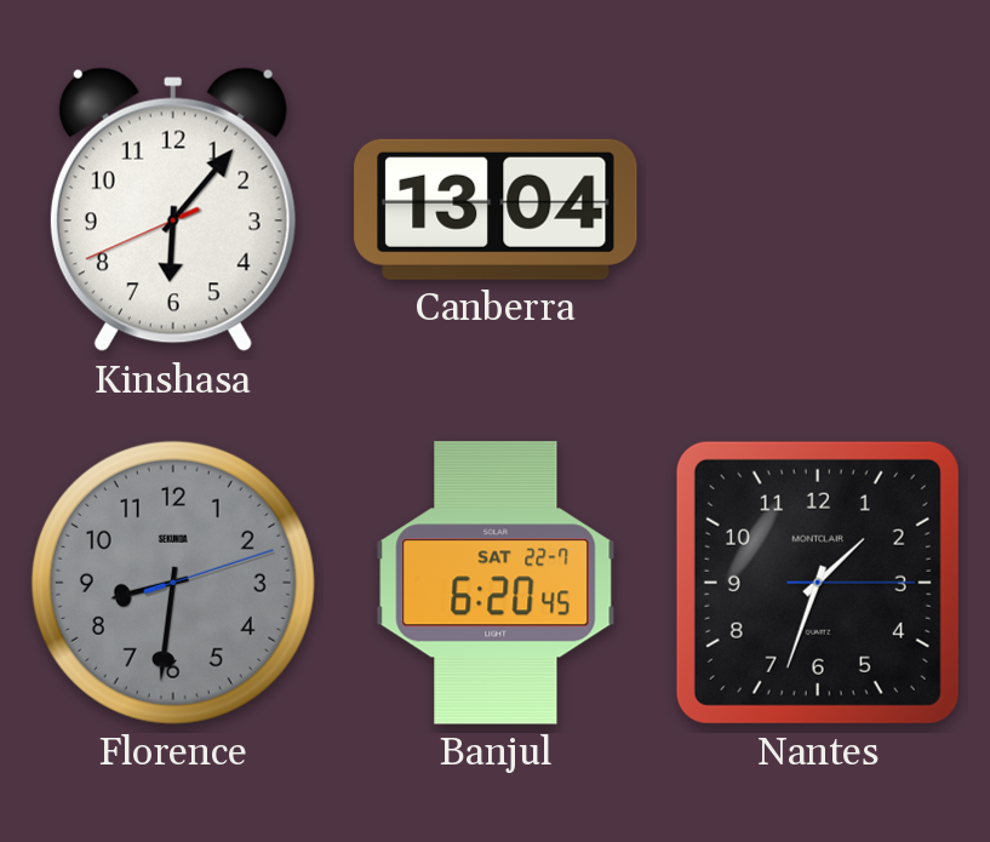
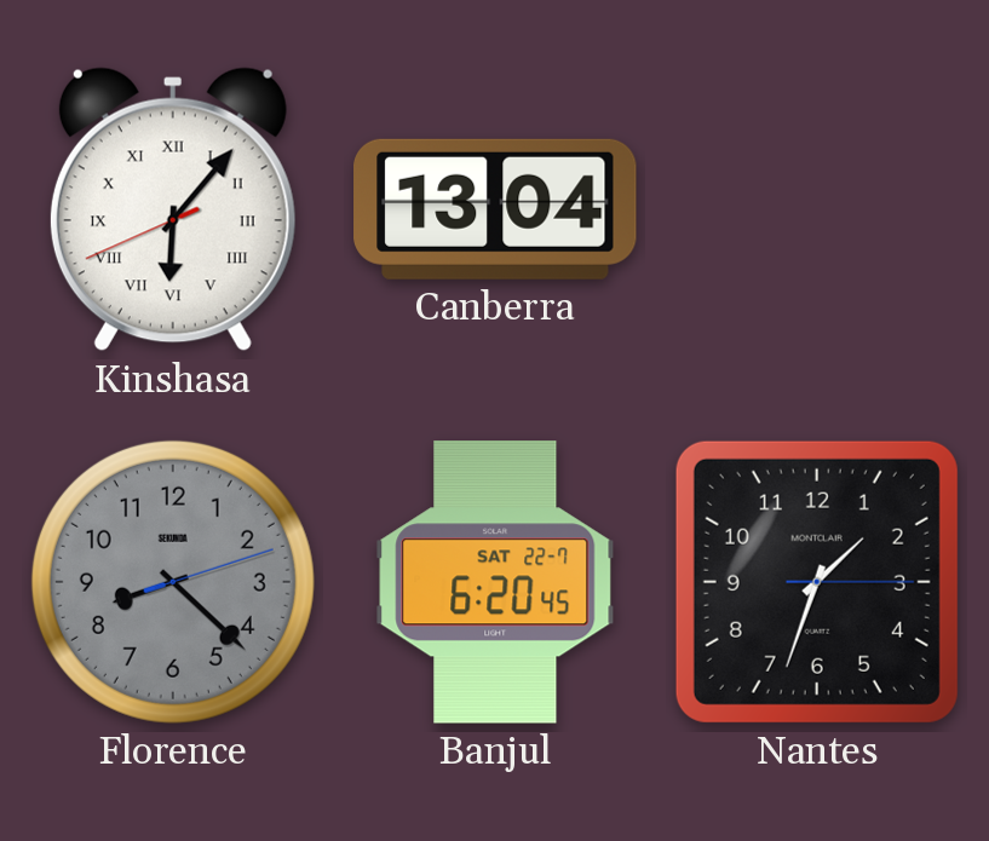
Kinshasa numerals: Arabic -> Roman (173, 209)
Florence: 8:31 -> 8:22 (173, 582)
